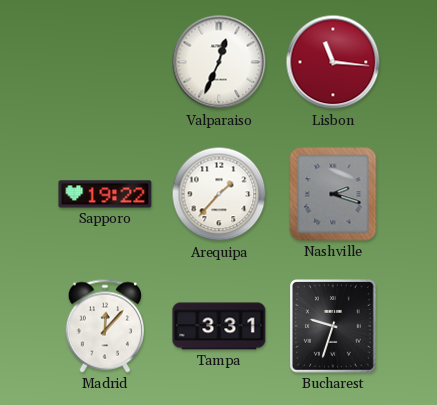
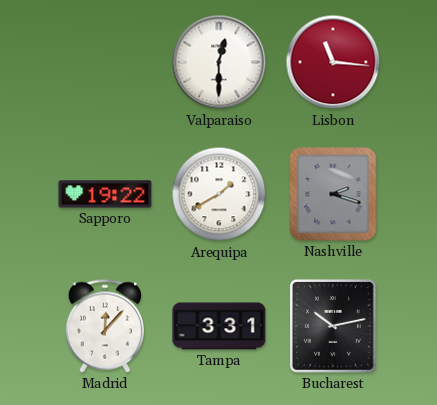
Valparaiso: 12:34 -> 12:30 (219, 62)
Arequipa: 1:37 -> 1:40 (219, 194)
Bucharest: 9:33 -> 10:13 (334, 327)
